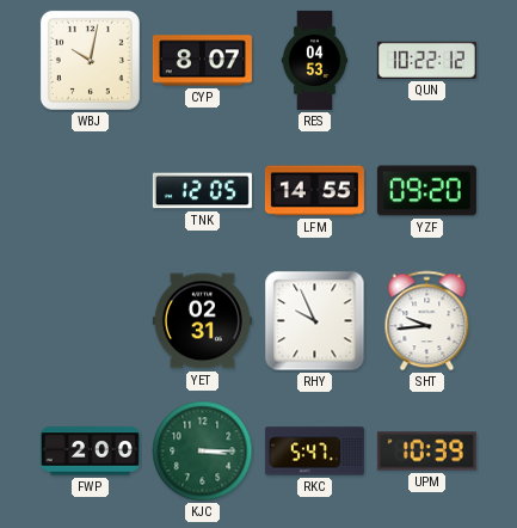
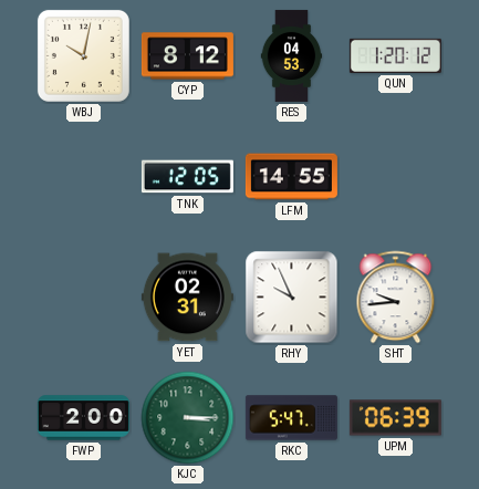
CYP: 8:07 -> 8:12 (187, 56)
QUN: 10:22 -> 1:20 (395, 55)
YZF: 09:20 -> none (426, 191)
UPM: 10:39 -> 06:39 (395, 418)
